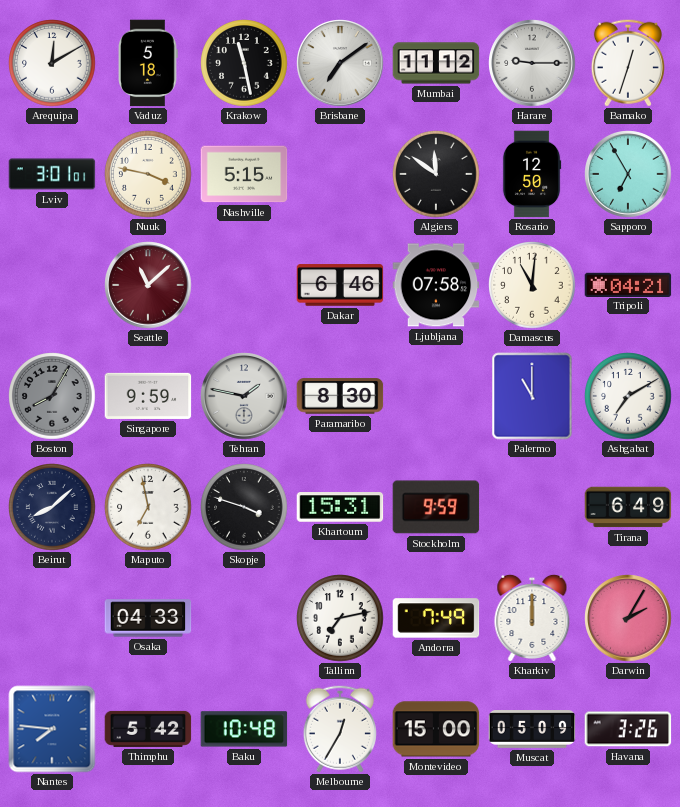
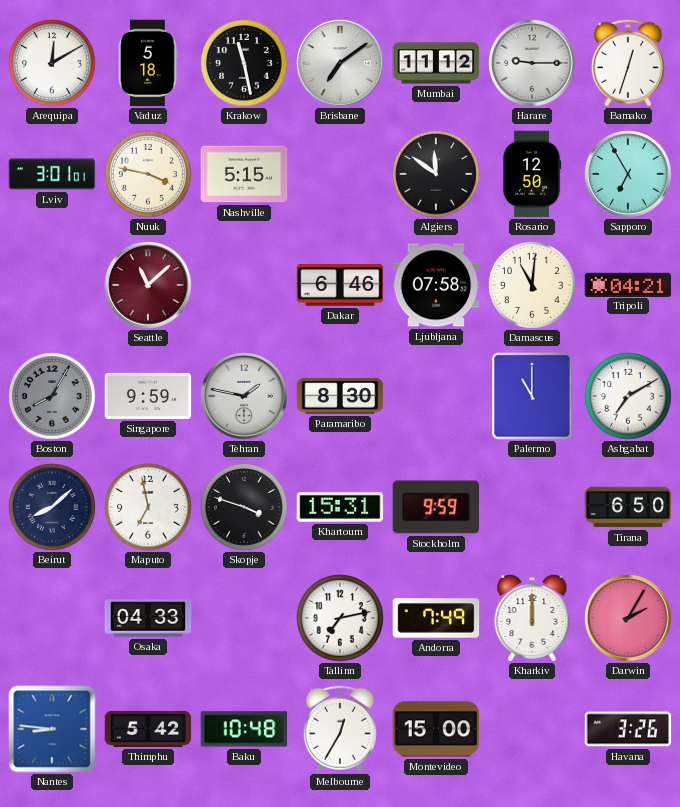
Tirana: 6:49 -> 6:50 (628, 507)
Nantes: 7:46 -> 8:46 (52, 729)
Muscat: 05:09 -> none (532, 729)
